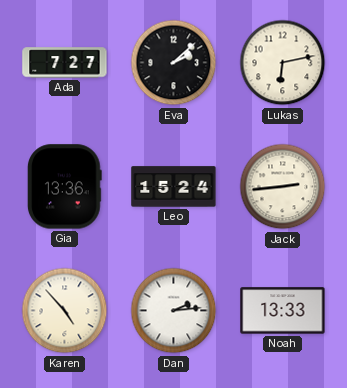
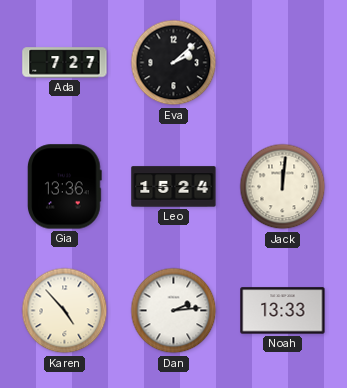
Lukas: 6:13 -> none (283, 63)
Jack: 2:44 -> 12:01 (283, 187)
